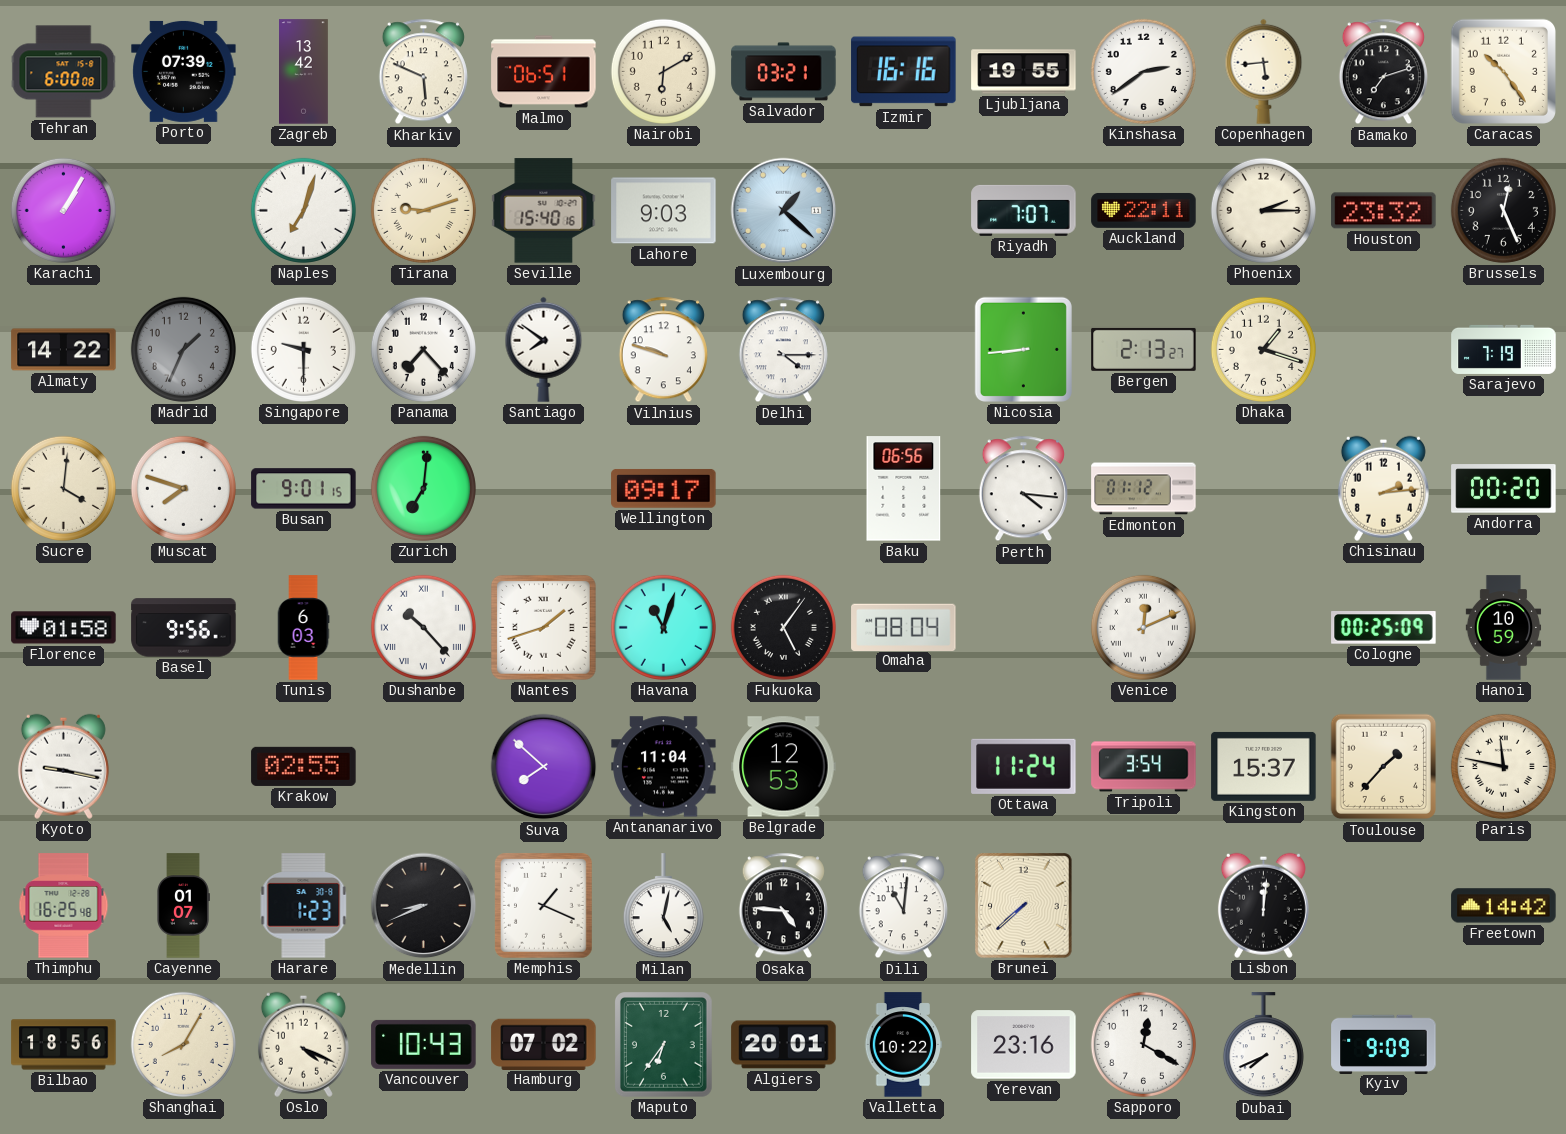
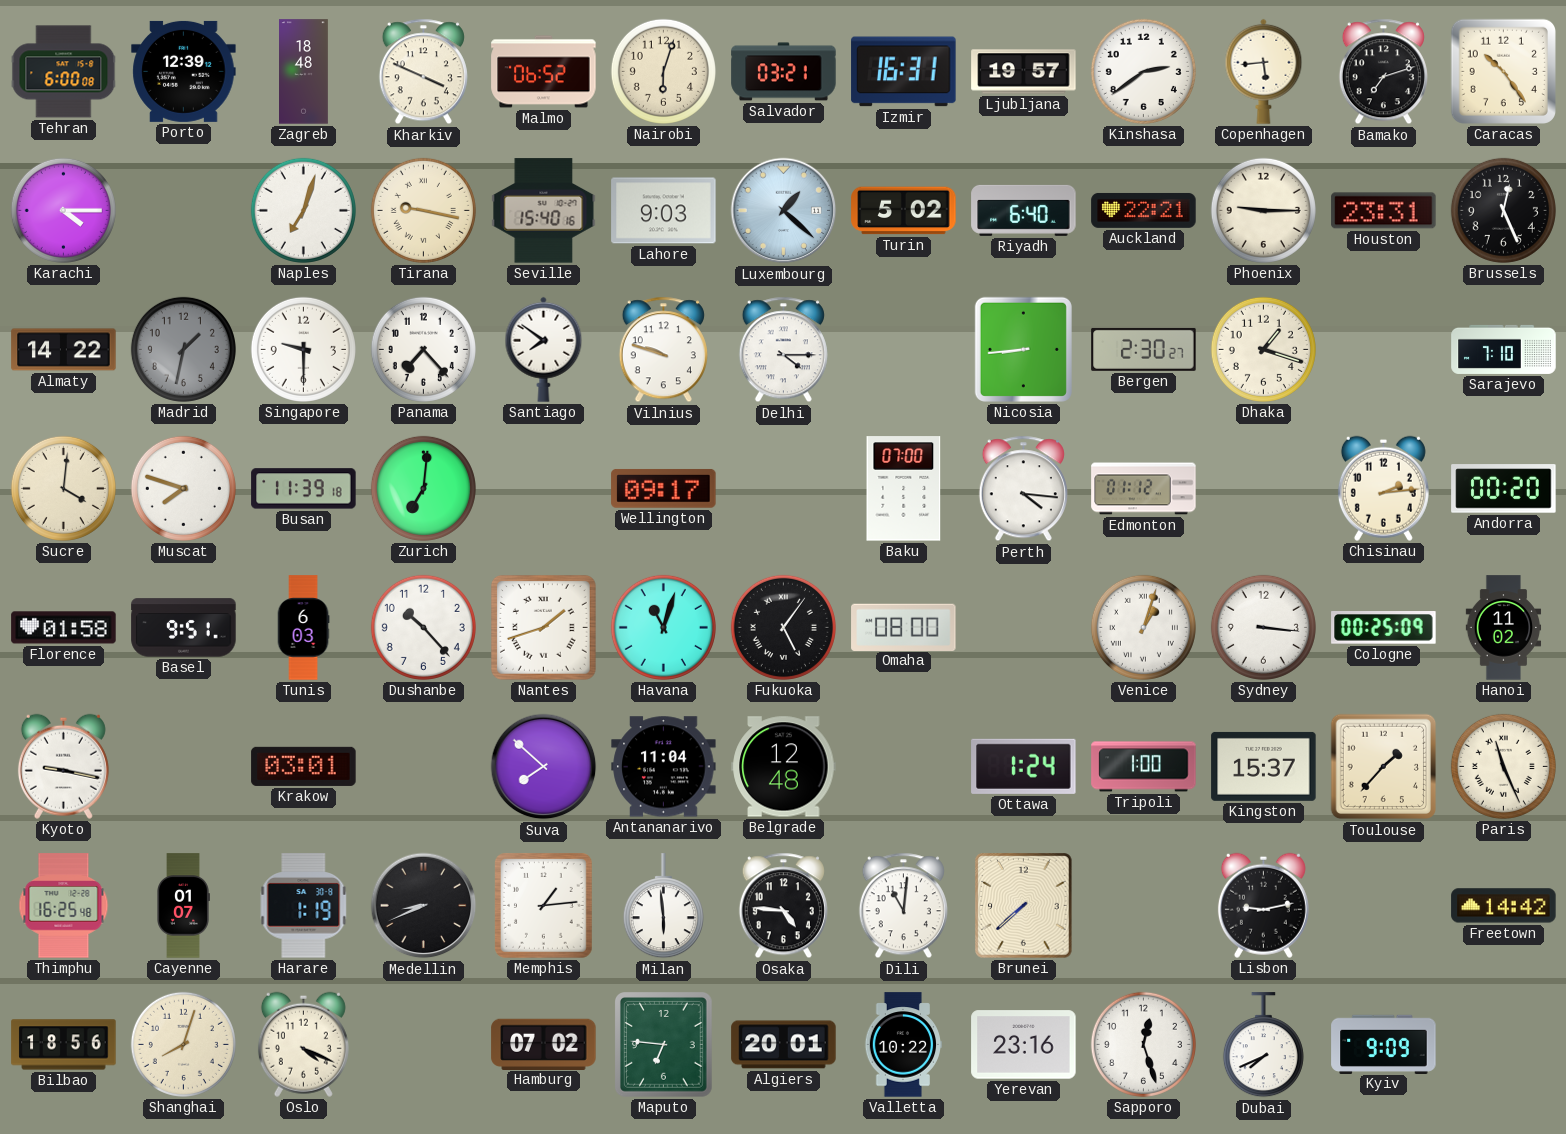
Porto: 07:39 -> 12:39 (184, 71)
Zagreb: 13:42 -> 18:48 (304, 72)
Kharkiv: 5:49 -> 3:49 (423, 72)
Malmo: 06:51 -> 06:52 (544, 72)
Nairobi: 6:10 -> 6:03 (663, 71)
Izmir: 16:16 -> 16:31 (904, 72)
Ljubljana: 19:55 -> 19:57 (1024, 72)
Karachi: 1:05 -> 4:15 (63, 210)
Tirana: 9:12 -> 9:17 (423, 210)
Turin: none -> 5:02 (904, 211)
Riyadh: 7:07 -> 6:40 (1024, 210)
Auckland: 22:11 -> 22:21 (1144, 210)
Phoenix: 2:15 -> 9:15 (1263, 210)
Houston: 23:32 -> 23:31 (1384, 211)
Madrid: 1:34 -> 1:32 (183, 349)
Bergen: 2:13 -> 2:30 (1144, 349)
Sarajevo: 7:19 -> 7:10 (1504, 349)
Busan: 9:01 -> 11:39 (304, 489)
Baku: 06:56 -> 07:00 (904, 489)
Basel: 9:56 -> 9:51 (184, 628)
Dushanbe numerals: Roman -> Arabic (423, 627)
Omaha: 08:04 -> 08:00 (904, 627)
Venice: 12:11 -> 1:03 (1143, 627)
Sydney: none -> 3:16 (1263, 627)
Hanoi: 10:59 -> 11:02 (1504, 628)
Krakow: 02:55 -> 03:01 (304, 766)
Belgrade: 12:53 -> 12:48 (784, 767)
Ottawa: 11:24 -> 1:24 (1024, 766)
Tripoli: 3:54 -> 1:00 (1144, 767)
Paris: 11:47 -> 11:26 (1503, 766)
Harare: 1:23 -> 1:19 (304, 906)
Memphis: 1:19 -> 1:14 (544, 906)
Milan: 5:02 -> 5:59 (663, 906)
Lisbon: 12:01 -> 9:13 (1263, 905)
Shanghai: 8:05 -> 8:03 (183, 1044)
Vancouver: 10:43 -> none (424, 1044)
Maputo: 6:36 -> 6:46 (664, 1045)
Sapporo: 12:20 -> 12:27 (1143, 1044)
